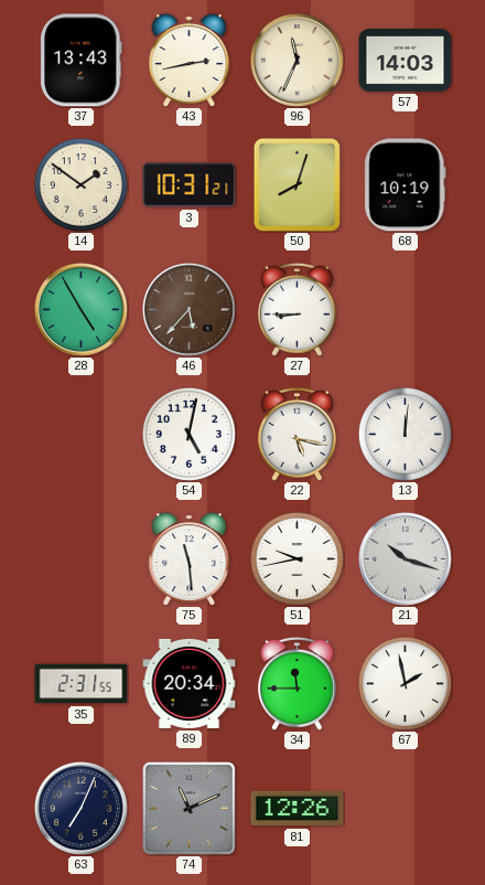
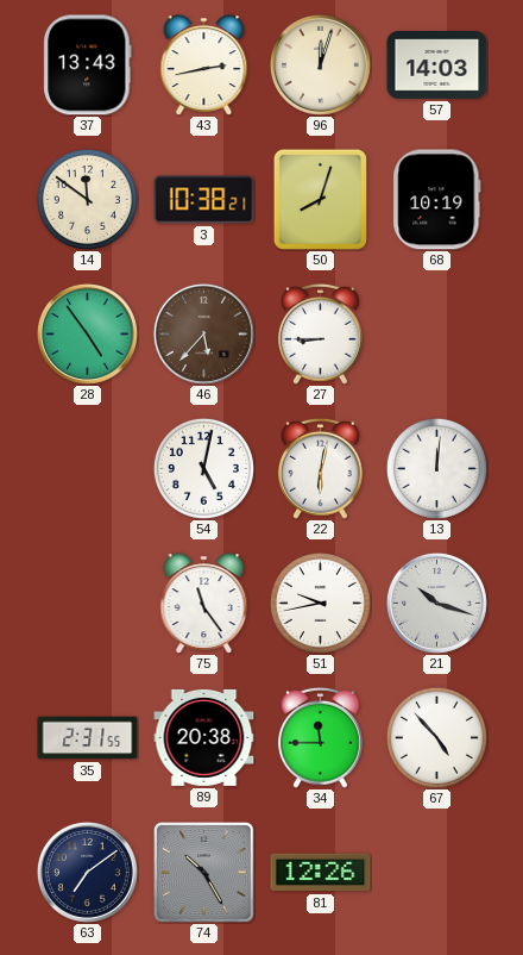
96: 11:34 -> 12:03 (320, 64)
14: 1:51 -> 11:51 (87, 199)
3: 10:31 -> 10:38 (204, 200)
28: 4:55 -> 4:54 (87, 333)
22: 5:17 -> 6:02 (320, 468)
75: 11:29 -> 11:24 (204, 604)
89: 20:34 -> 20:38 (204, 737)
67: 1:58 -> 4:53 (436, 737)
63: 7:04 -> 7:09 (87, 872)
74: 11:11 -> 10:25 (204, 873)
